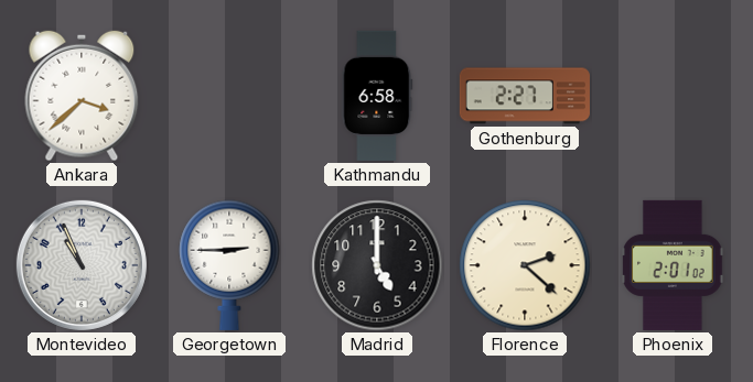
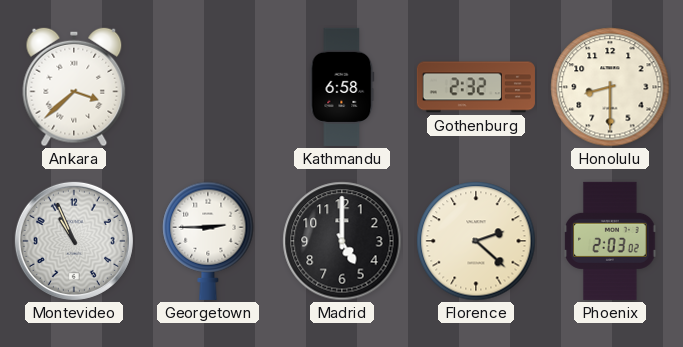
Gothenburg: 2:27 -> 2:32 (476, 87)
Honolulu: none -> 8:30 (610, 87)
Phoenix: 2:01 -> 2:03 (610, 241)
